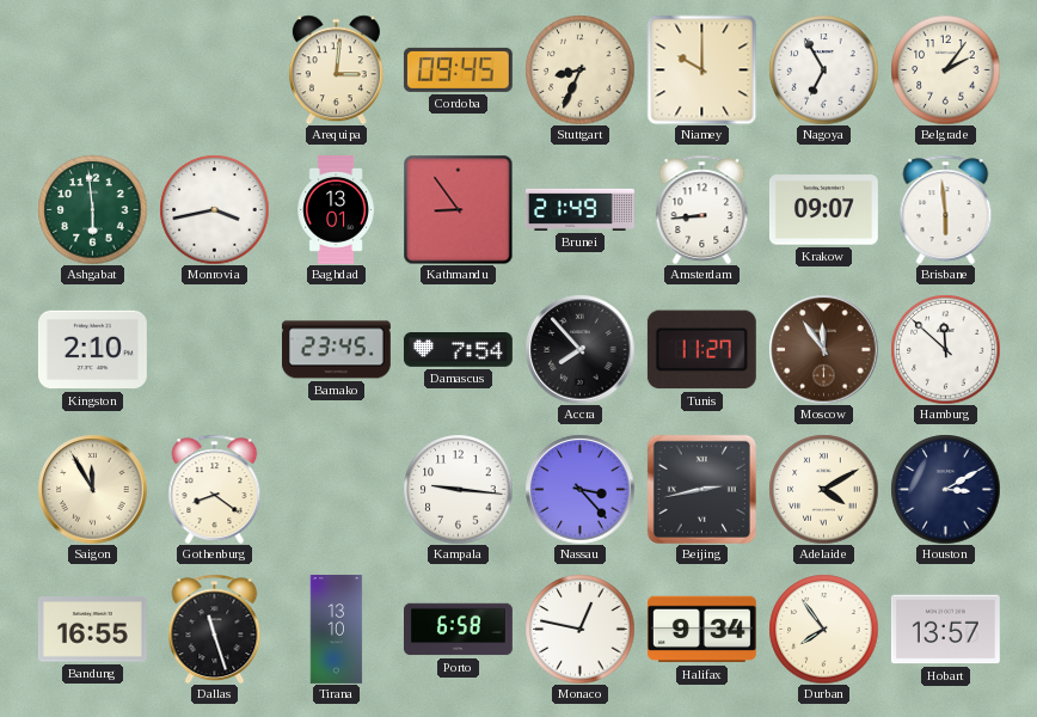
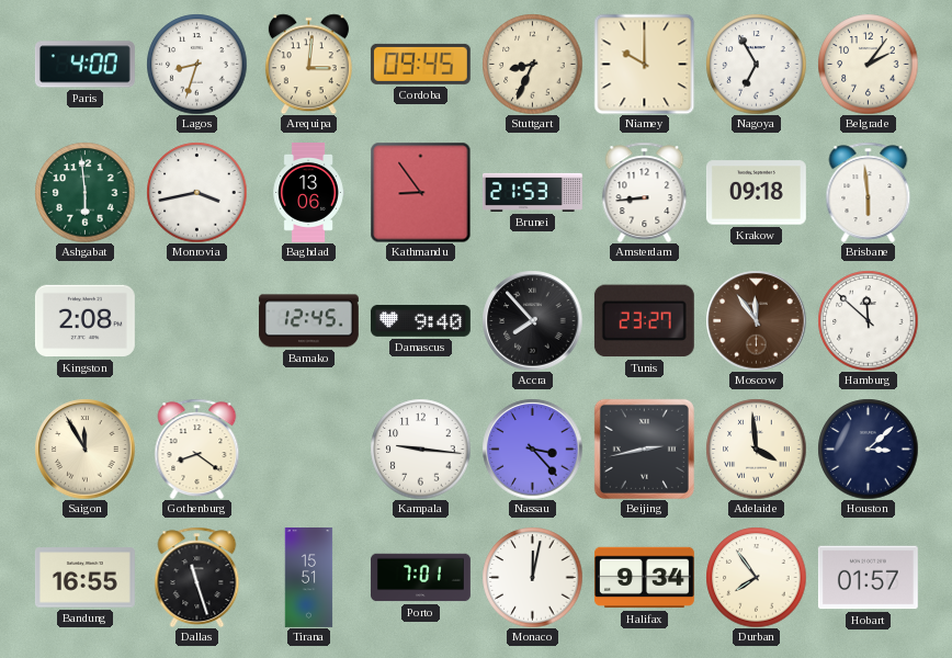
Paris: none -> 4:00 (84, 65)
Lagos: none -> 8:33 (196, 64)
Baghdad: 13:01 -> 13:06 (308, 193)
Brunei: 21:49 -> 21:53 (533, 192)
Krakow: 09:07 -> 09:18 (756, 193)
Kingston: 2:10 -> 2:08 (84, 321)
Bamako: 23:45 -> 12:45 (308, 321)
Damascus: 7:54 -> 9:40 (420, 321)
Tunis: 11:27 -> 23:27 (644, 321)
Adelaide: 4:10 -> 3:59 (756, 449)
Houston: 3:10 -> 3:08 (868, 449)
Tirana: 13:10 -> 15:51 (309, 578)
Porto: 6:58 -> 7:01 (421, 578)
Monaco: 12:47 -> 12:02 (532, 577)
Hobart: 13:57 -> 01:57 (868, 578)
